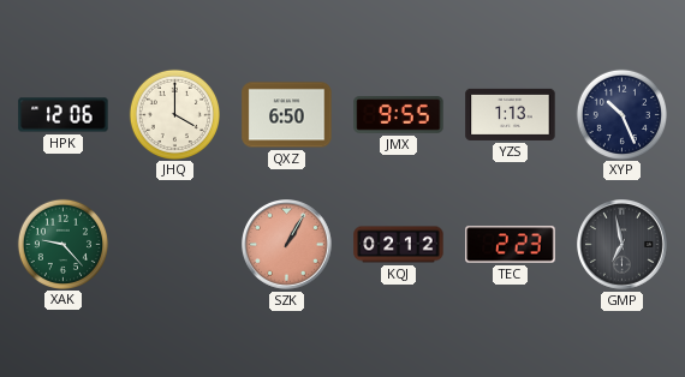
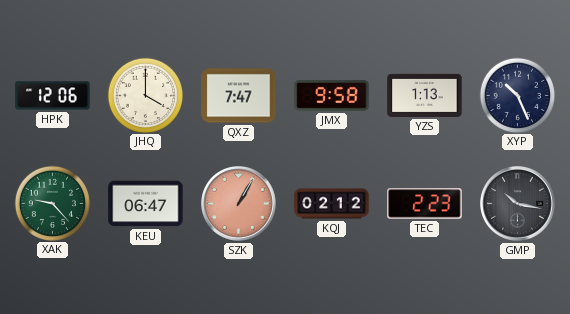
QXZ: 6:50 -> 7:47 (239, 96)
JMX: 9:55 -> 9:58 (332, 96)
KEU: none -> 06:47 (146, 204)
GMP: 6:58 -> 10:17 (518, 204)
